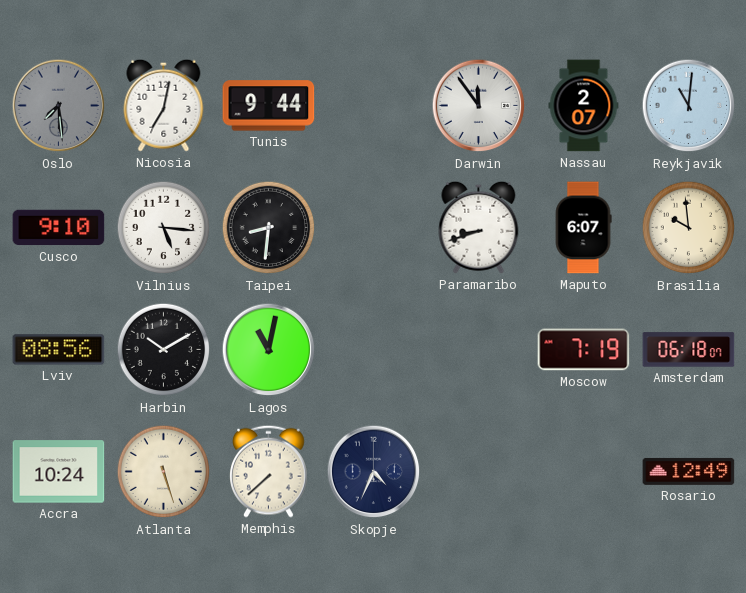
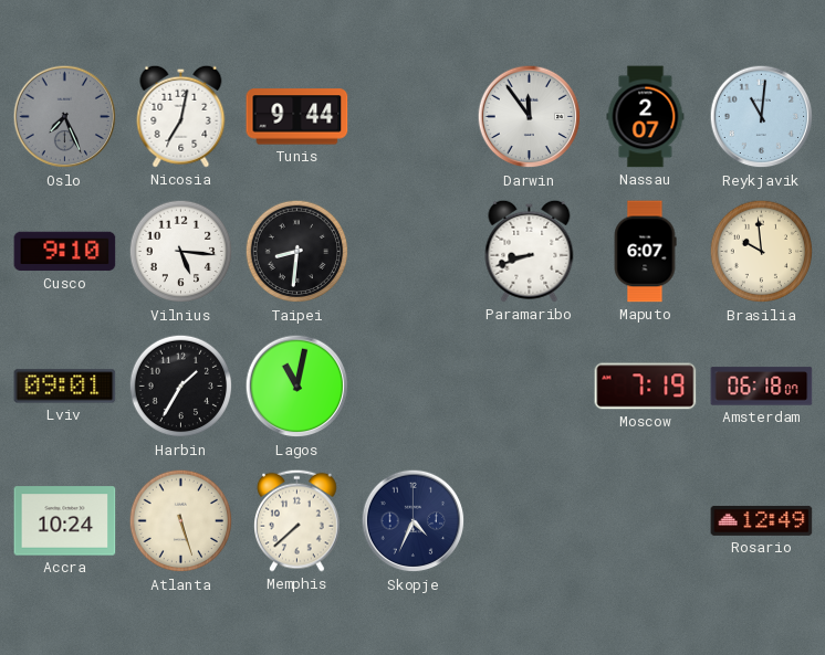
Oslo: 7:29 -> 7:26 (65, 117)
Lviv: 08:56 -> 09:01 (65, 387)
Harbin: 10:10 -> 1:35 (181, 387)
